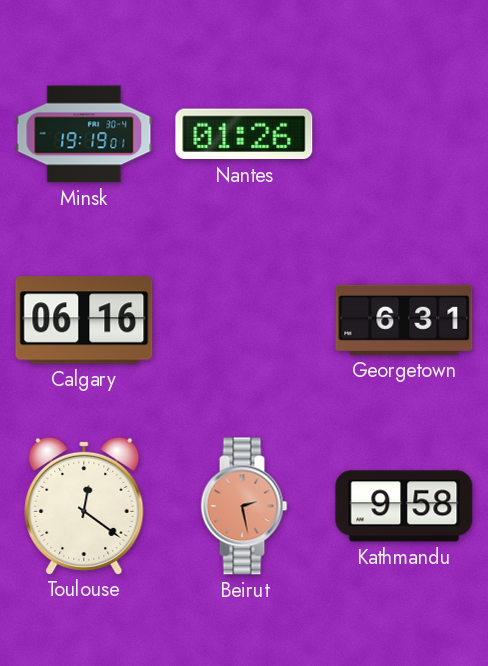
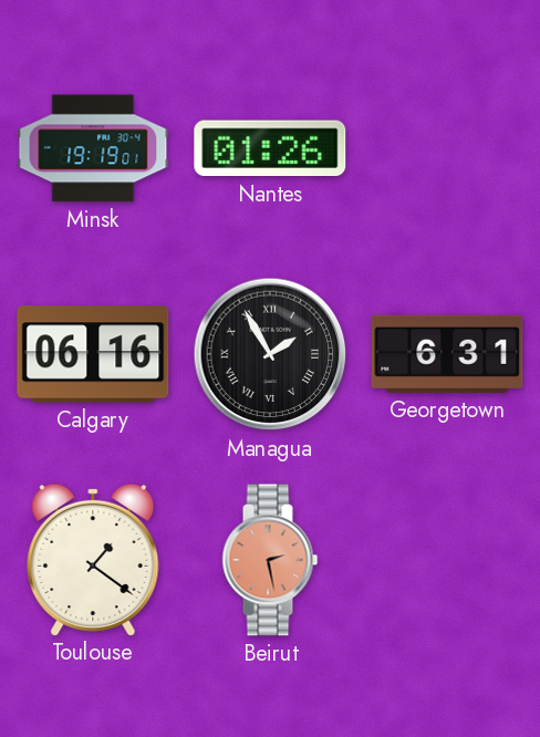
Managua: none -> 1:55 (270, 354)
Toulouse: 12:21 -> 1:21 (93, 559)
Kathmandu: 9:58 -> none (404, 506)
